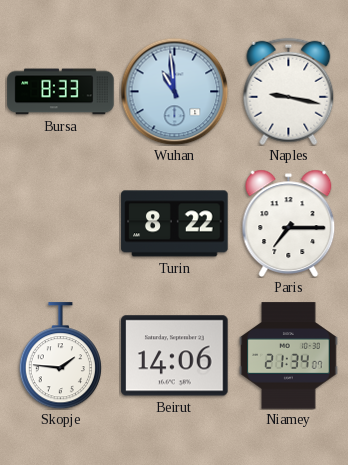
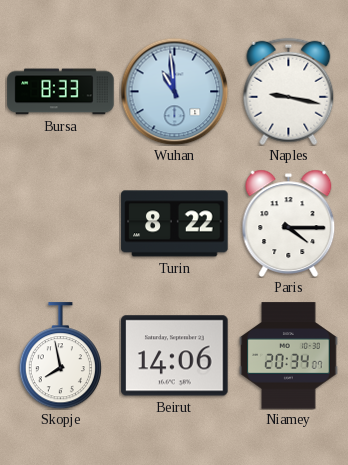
Paris: 7:15 -> 4:15 (289, 223)
Skopje: 1:46 -> 7:58 (60, 356)
Niamey: 21:34 -> 20:34 (289, 356)
